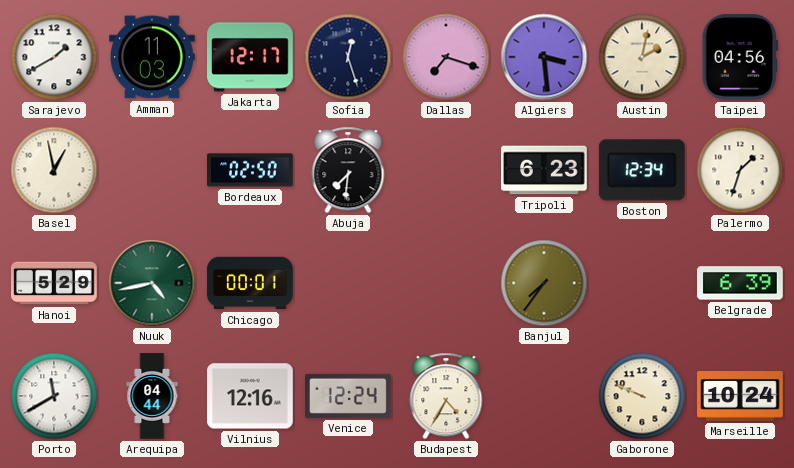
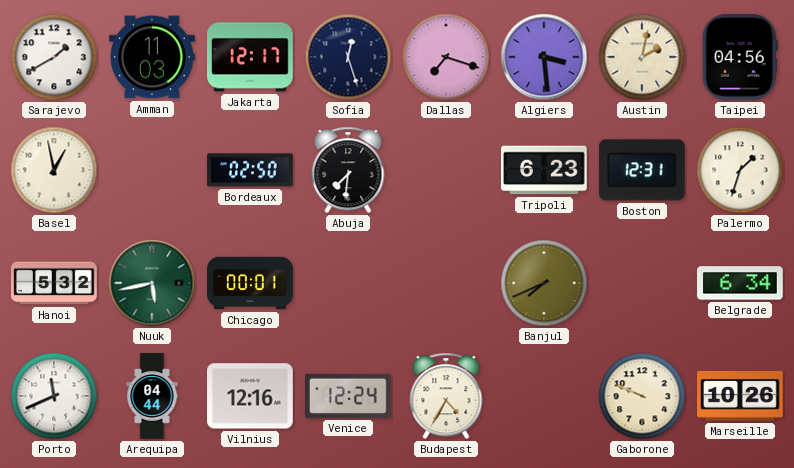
Boston: 12:34 -> 12:31 (642, 170)
Hanoi: 5:29 -> 5:32 (54, 283)
Nuuk: 4:43 -> 5:43 (152, 283)
Banjul: 7:36 -> 7:41 (544, 283)
Belgrade: 6:39 -> 6:34 (740, 283)
Porto: 11:40 -> 11:41 (54, 396)
Marseille: 10:24 -> 10:26 (740, 397)
